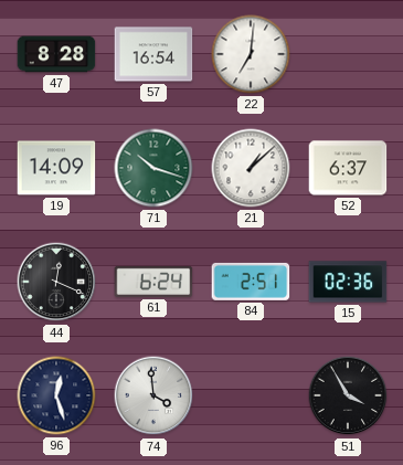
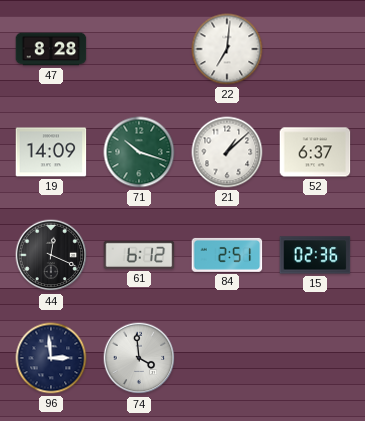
57: 16:54 -> none (153, 54)
61: 6:24 -> 6:12 (139, 255)
96: 12:27 -> 2:59 (51, 358)
51: 3:55 -> none (348, 395)
